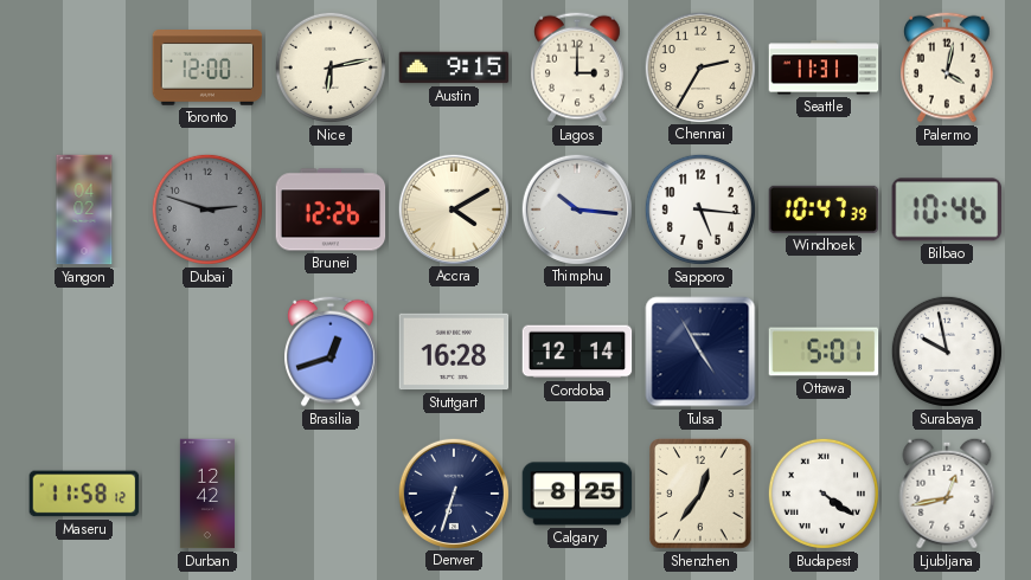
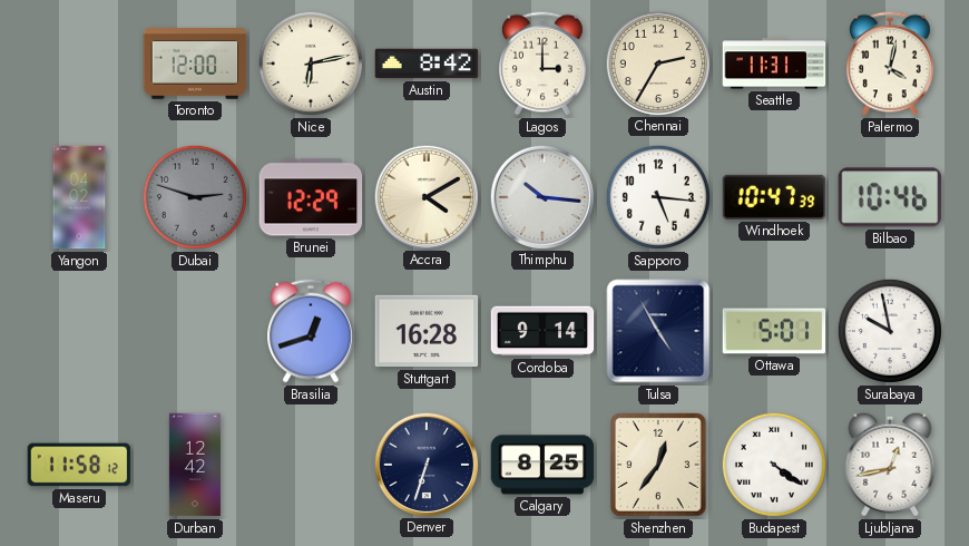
Austin: 9:15 -> 8:42 (427, 64)
Brunei: 12:26 -> 12:29 (311, 197)
Cordoba: 12:14 -> 9:14 (542, 331)
